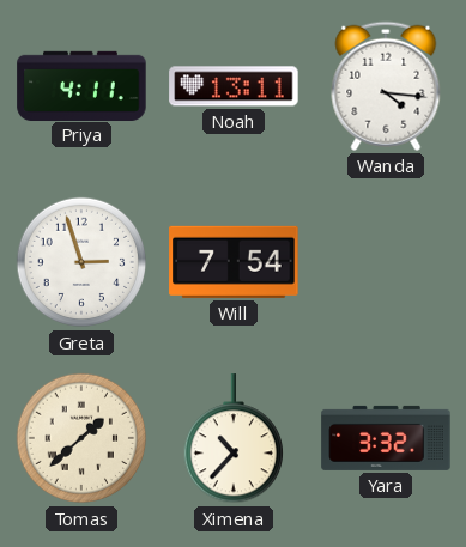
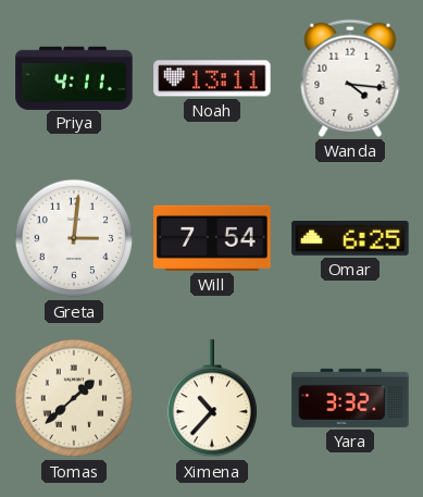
Greta: 2:57 -> 3:01 (74, 238)
Omar: none -> 6:25 (350, 238)
